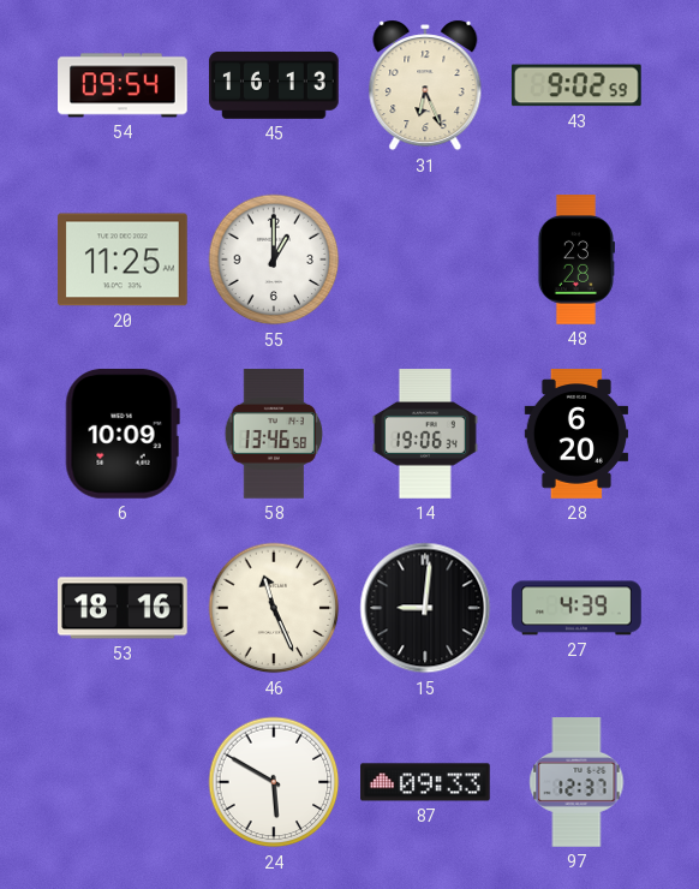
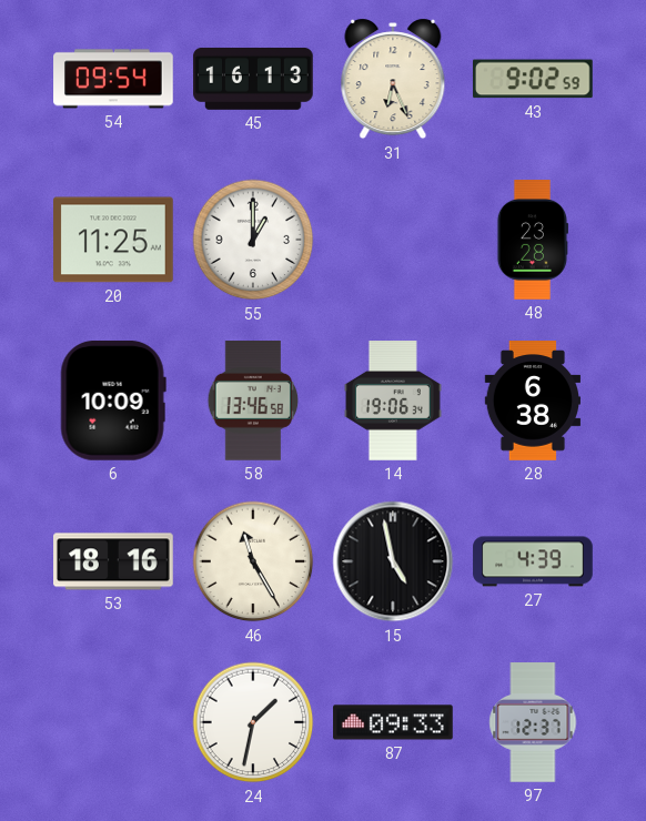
28: 6:20 -> 6:38 (532, 401)
46: 11:26 -> 11:25 (253, 561)
15: 9:01 -> 4:58 (393, 561)
24: 5:50 -> 1:32 (253, 722)
